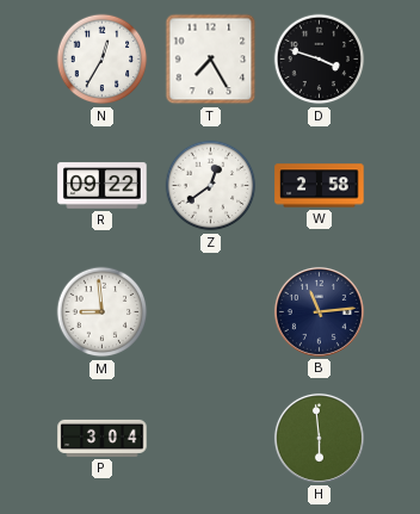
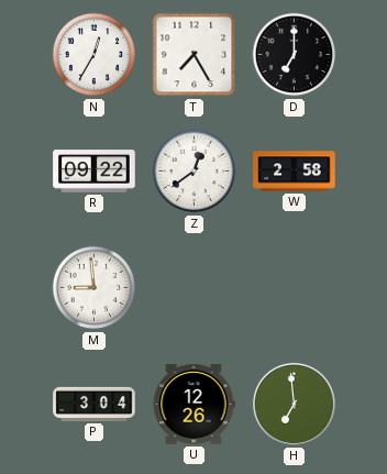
D: 3:48 -> 7:00 (295, 55)
B: 11:14 -> none (319, 311)
U: none -> 12:26 (193, 405)
H: 5:59 -> 6:59 (294, 404)
